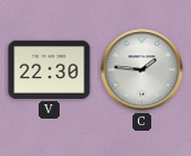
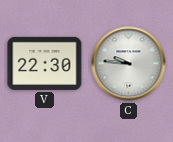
C: 1:46 -> 9:46 (129, 64)
